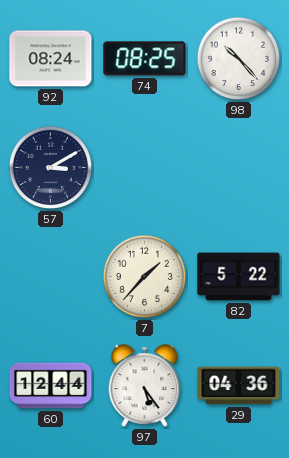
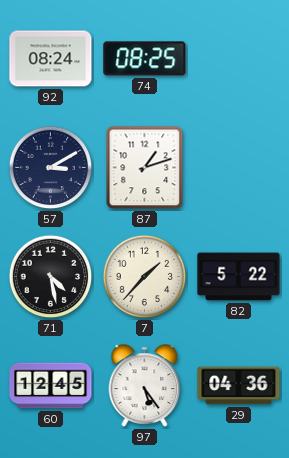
98: 10:23 -> none (239, 59)
87: none -> 1:12 (145, 168)
71: none -> 4:28 (51, 277)
60: 12:44 -> 12:45 (51, 386)
